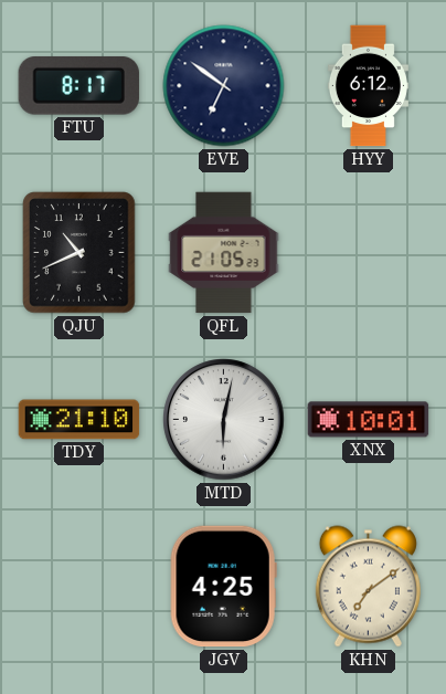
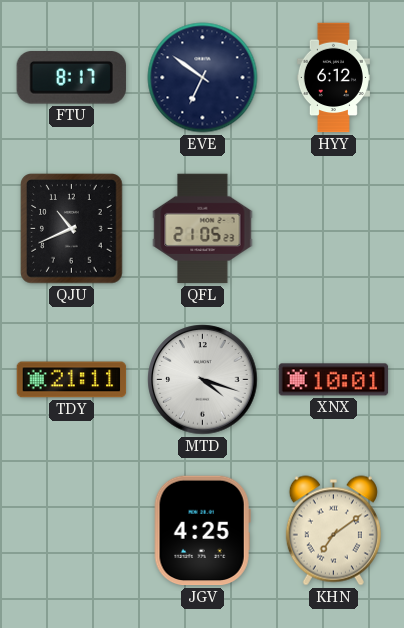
TDY: 21:10 -> 21:11 (72, 380)
MTD: 6:02 -> 4:18 (203, 380)
